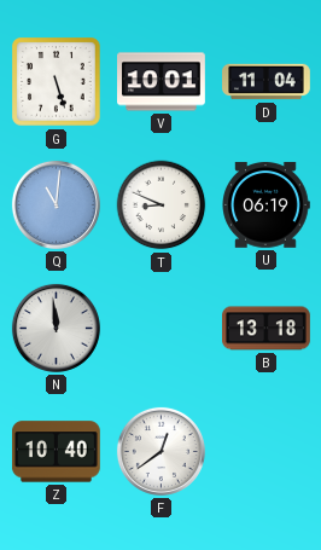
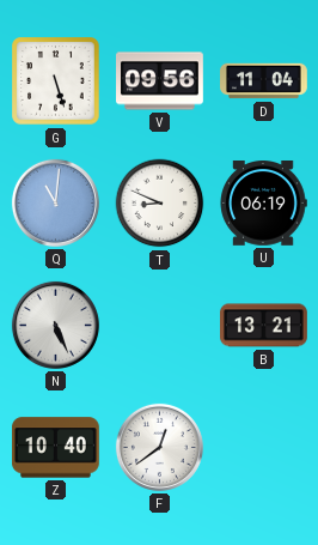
V: 10:01 -> 09:56 (160, 81)
N: 11:59 -> 5:26 (55, 325)
B: 13:18 -> 13:21 (264, 326)
